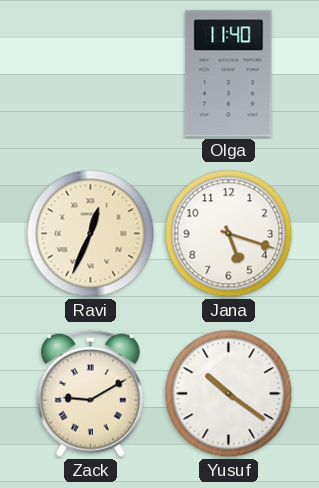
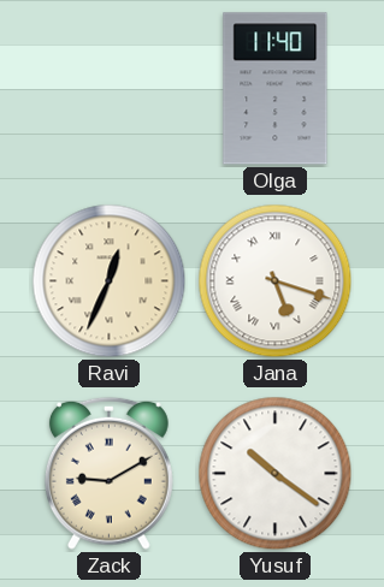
Jana numerals: Arabic -> Roman (276, 281)
